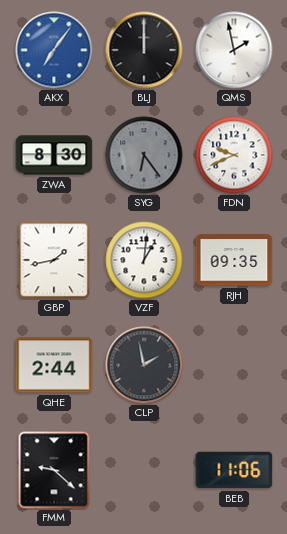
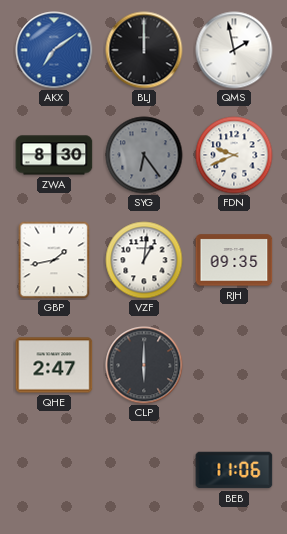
AKX: 7:06 -> 7:09 (54, 50)
QHE: 2:44 -> 2:47 (54, 365)
CLP: 1:58 -> 6:00 (144, 365)
FMM: 9:22 -> none (54, 470)
